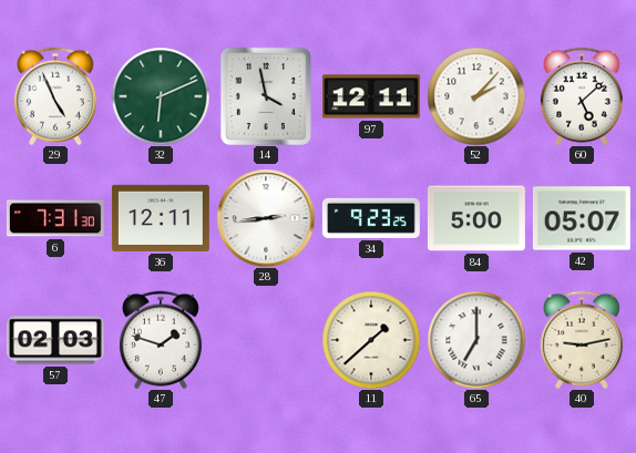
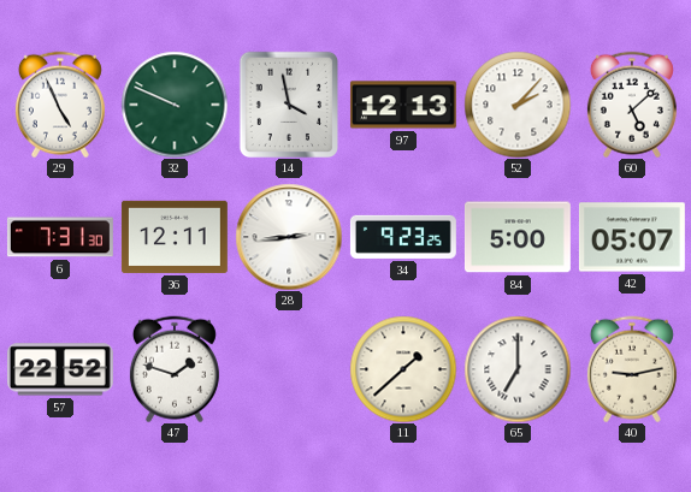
32: 6:11 -> 9:49 (175, 105)
97: 12:11 -> 12:13 (403, 105)
57: 02:03 -> 22:52 (60, 369)
